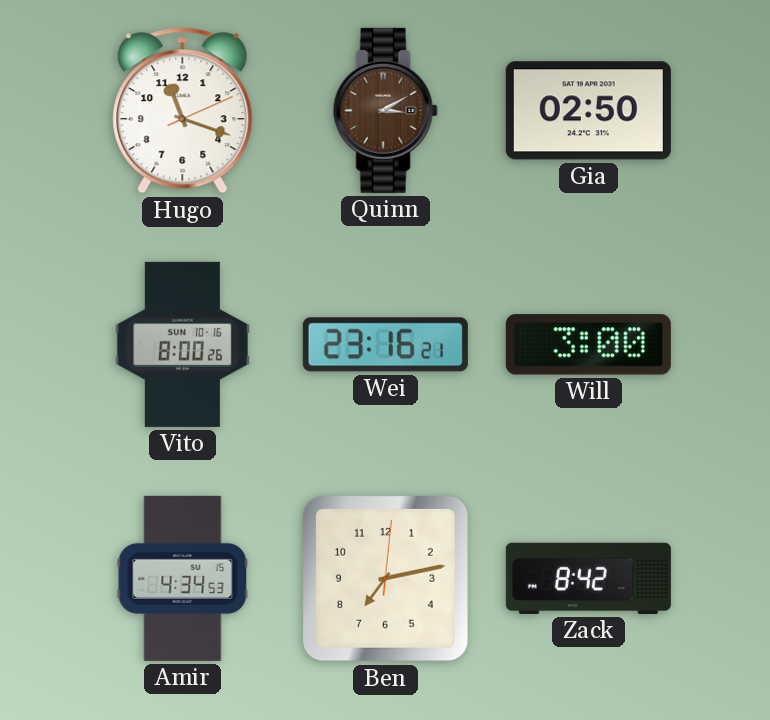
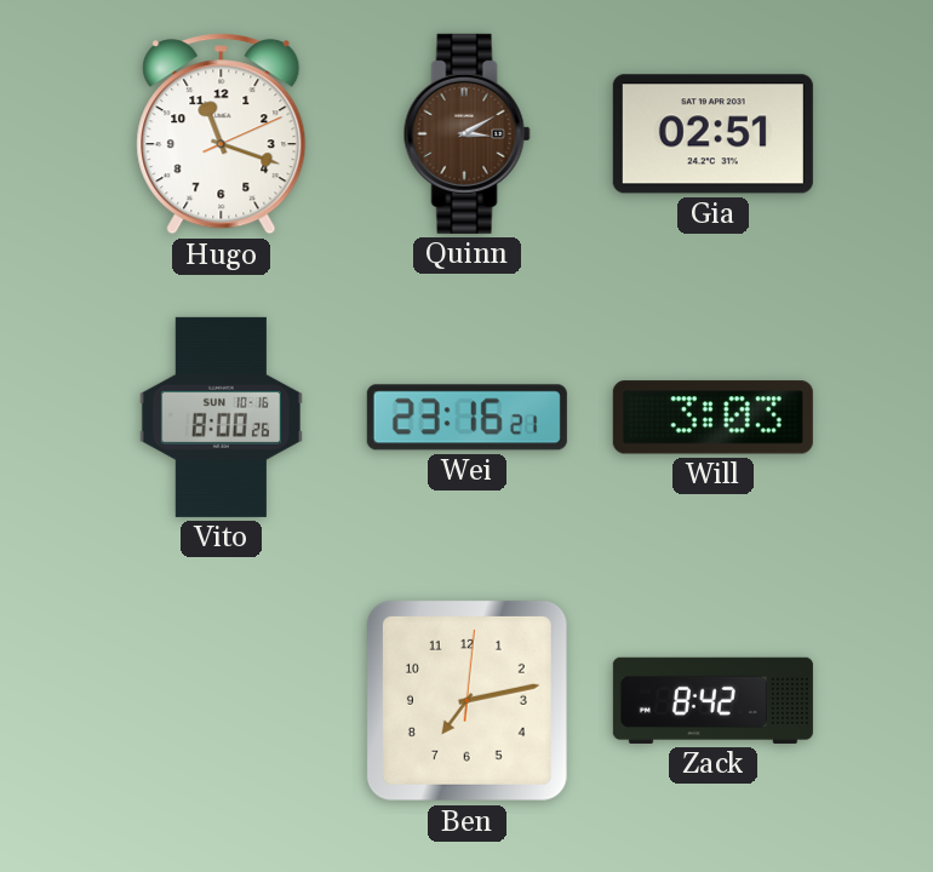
Gia: 02:50 -> 02:51 (712, 134)
Will: 3:00 -> 3:03 (712, 418)
Amir: 4:34 -> none (183, 578)
